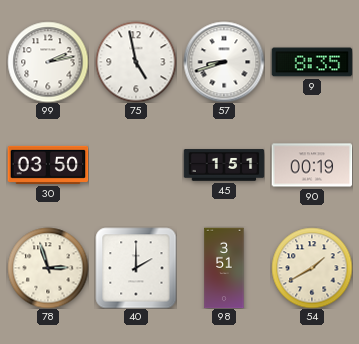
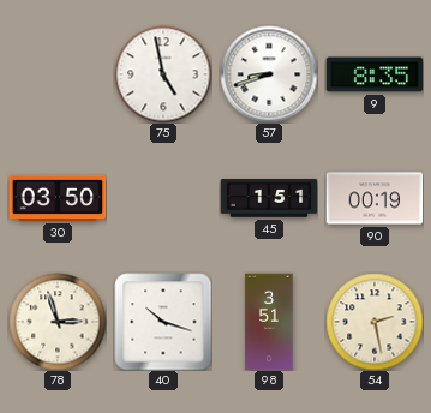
99: 2:13 -> none (48, 62)
40: 2:00 -> 10:18 (163, 322)
54: 1:40 -> 2:28 (375, 322)
